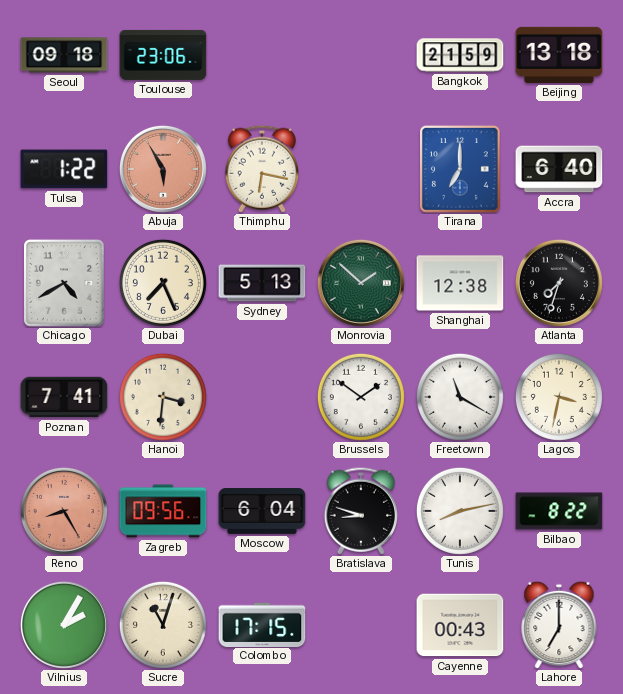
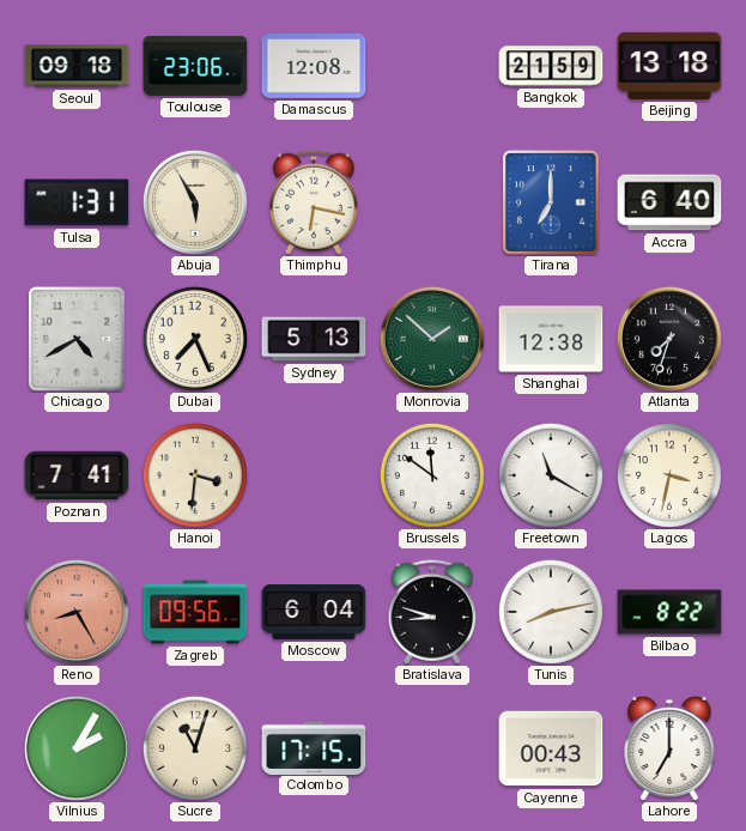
Damascus: none -> 12:08 (314, 66)
Tulsa: 1:22 -> 1:31 (77, 202)
Abuja dial: salmon -> cream (195, 202)
Brussels: 1:51 -> 11:51 (432, 475)
